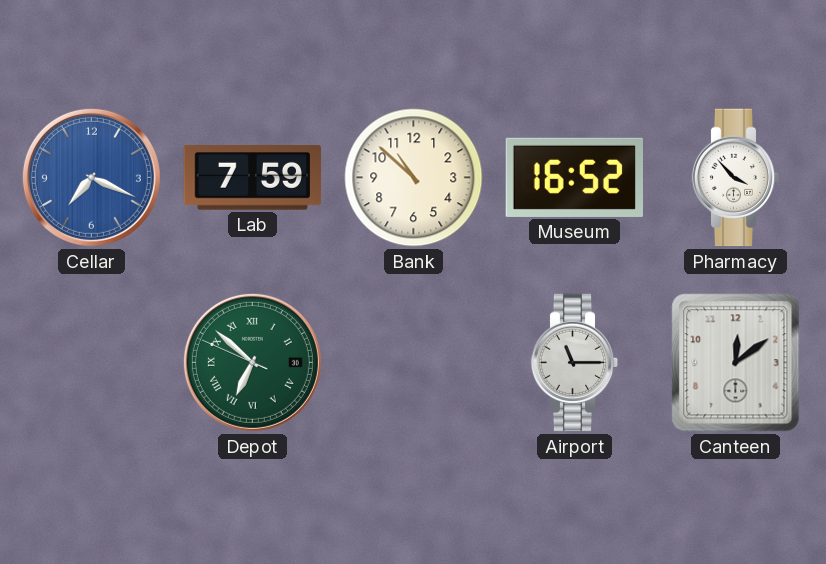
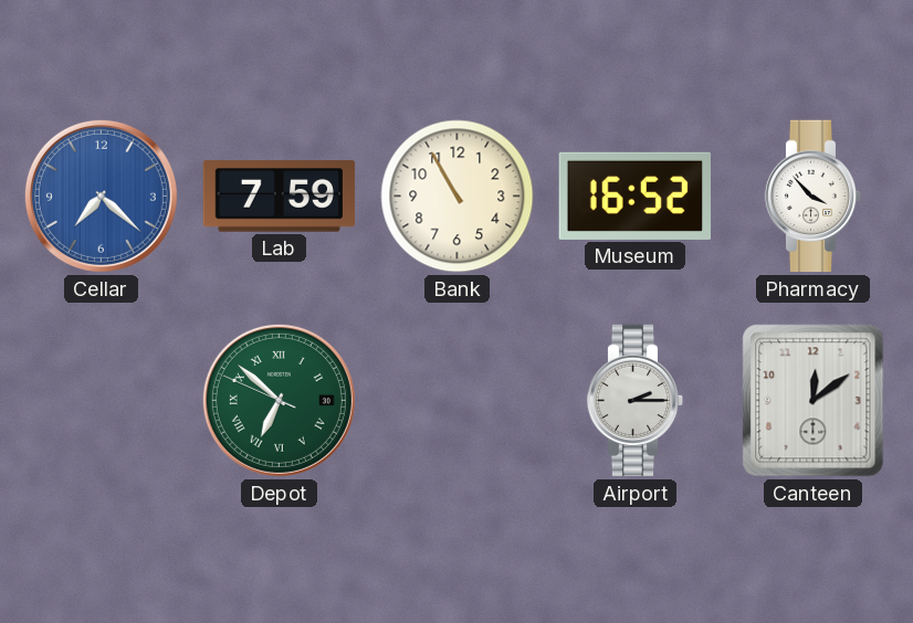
Cellar: 7:19 -> 7:22 (101, 196)
Bank: 10:52 -> 10:55 (458, 197)
Airport: 11:15 -> 2:15 (636, 401)
